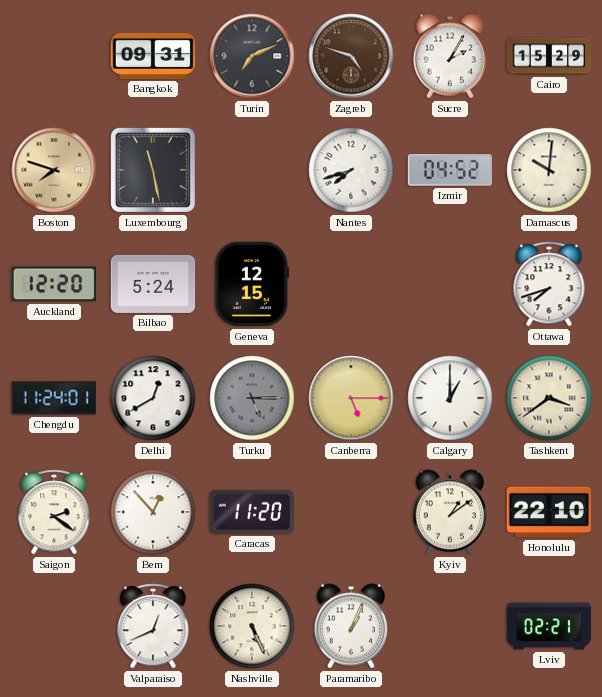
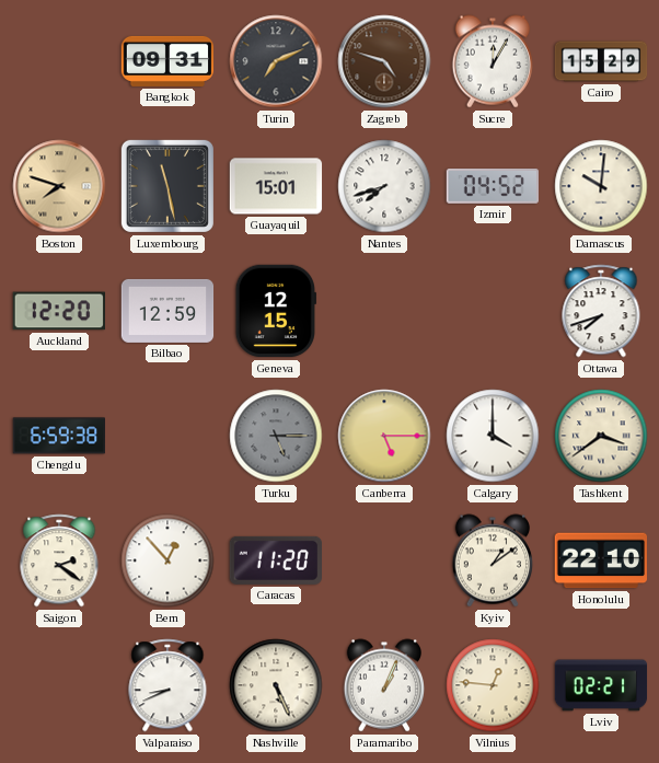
Sucre: 2:05 -> 12:05 (492, 61)
Guayaquil: none -> 15:01 (276, 186)
Bilbao: 5:24 -> 12:59 (167, 311)
Chengdu: 11:24 -> 6:59 (58, 436)
Delhi: 12:40 -> none (153, 398)
Calgary: 1:00 -> 4:00 (493, 436)
Valparaiso: 12:41 -> 8:41 (167, 685)
Vilnius: none -> 12:46 (493, 685)
